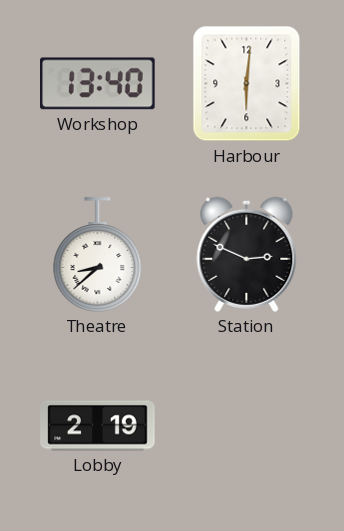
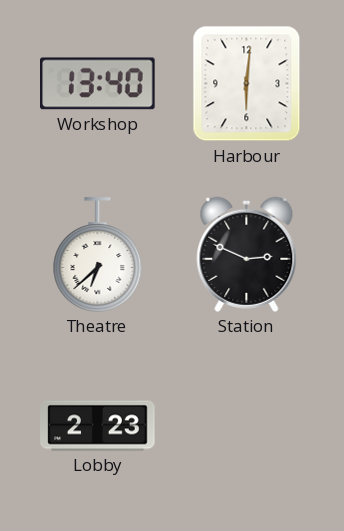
Theatre: 8:38 -> 6:38 (98, 255)
Lobby: 2:19 -> 2:23 (98, 426)
